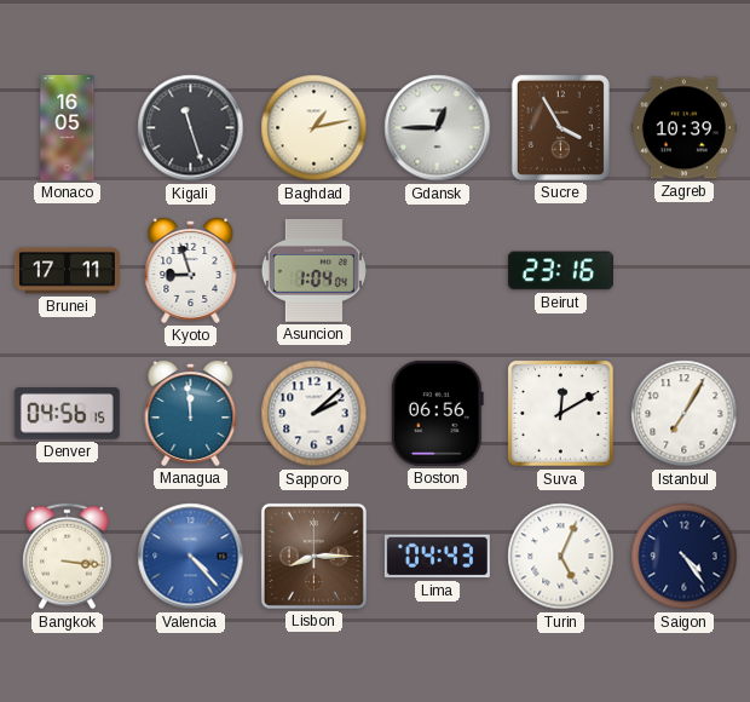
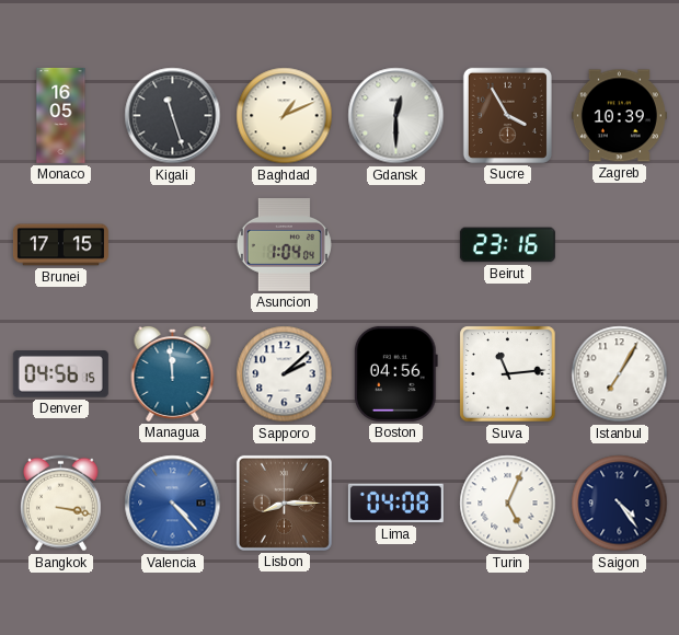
Baghdad: 1:13 -> 1:11 (285, 116)
Gdansk: 12:45 -> 12:30 (396, 116)
Brunei: 17:11 -> 17:15 (60, 245)
Kyoto: 8:57 -> none (191, 271)
Boston: 06:56 -> 04:56 (395, 373)
Suva: 12:10 -> 11:14 (508, 374)
Bangkok: 3:16 -> 3:17 (60, 504)
Lima: 04:43 -> 04:08 (395, 504)
